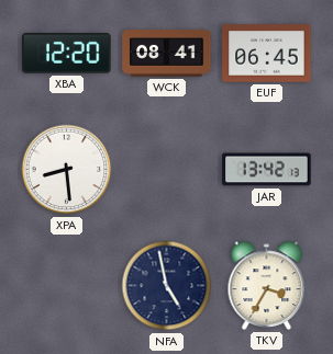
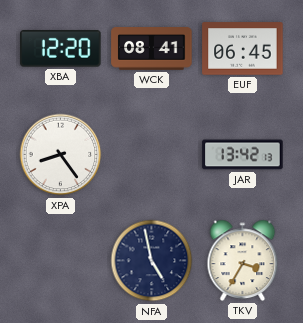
XPA: 8:29 -> 8:24 (61, 155)
